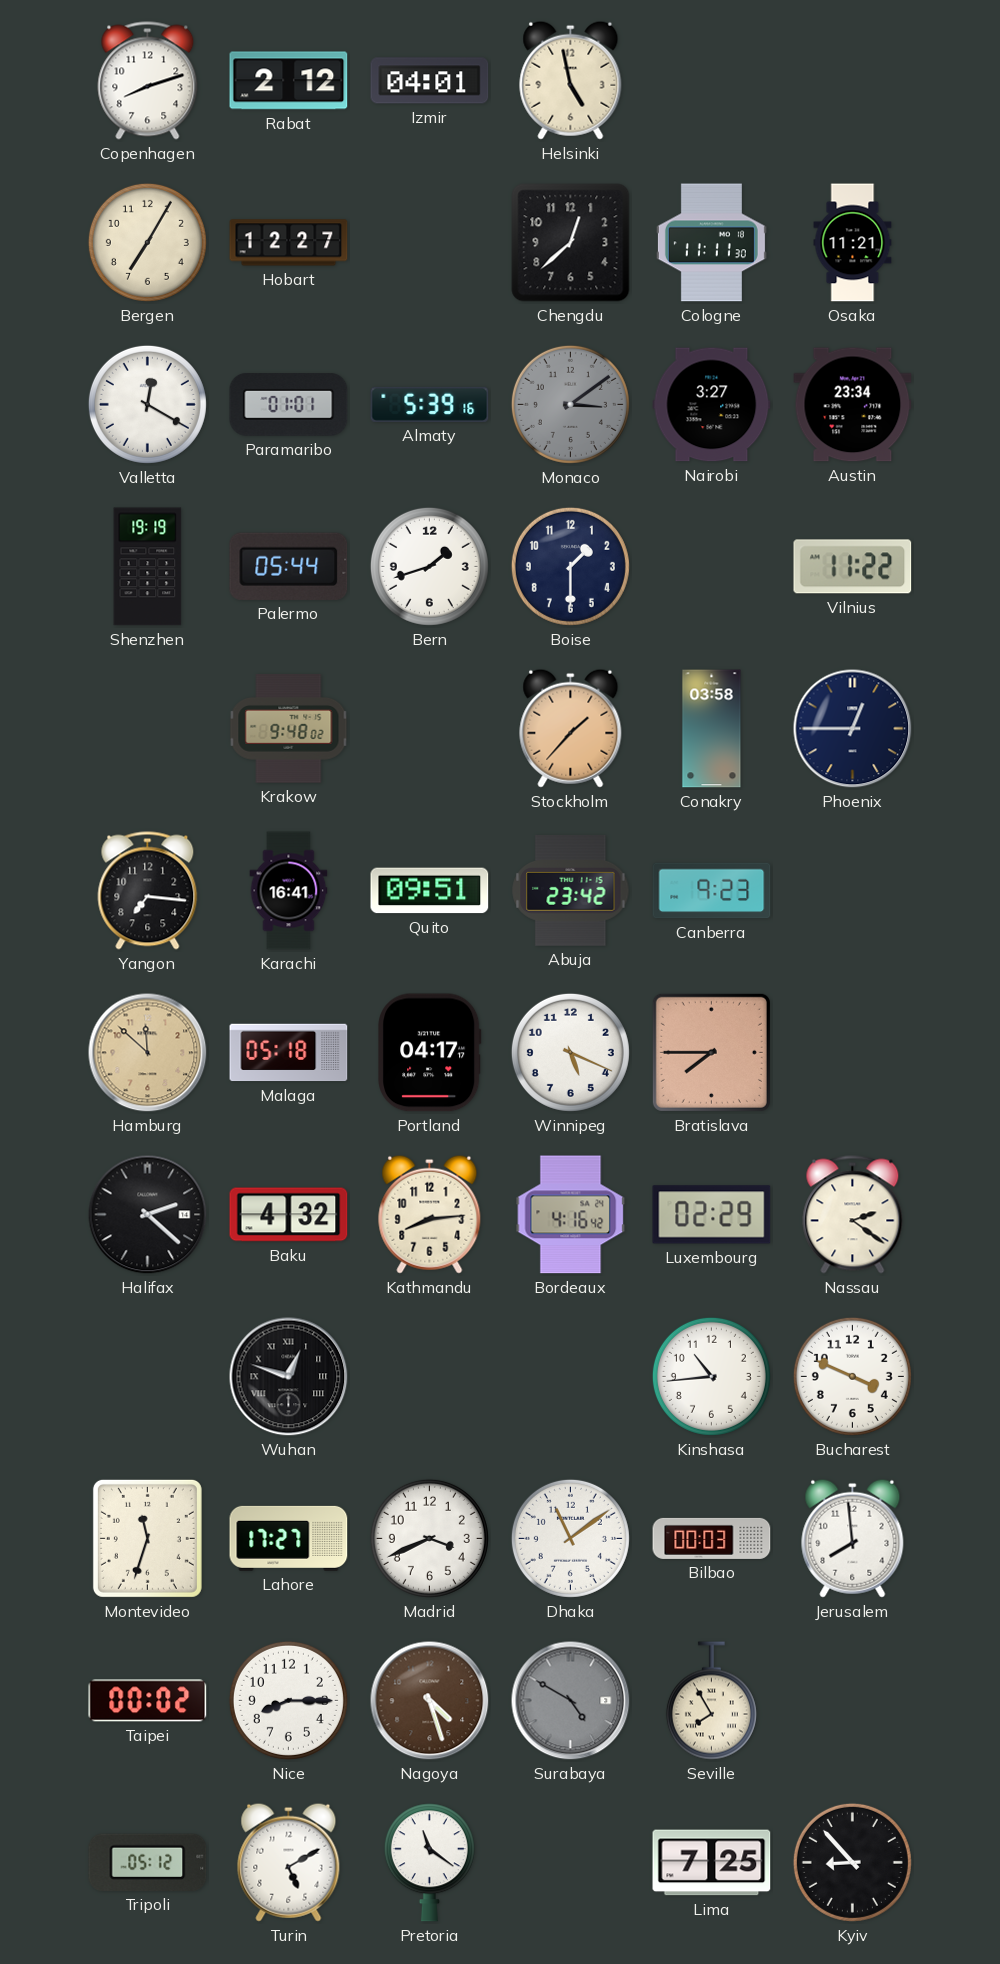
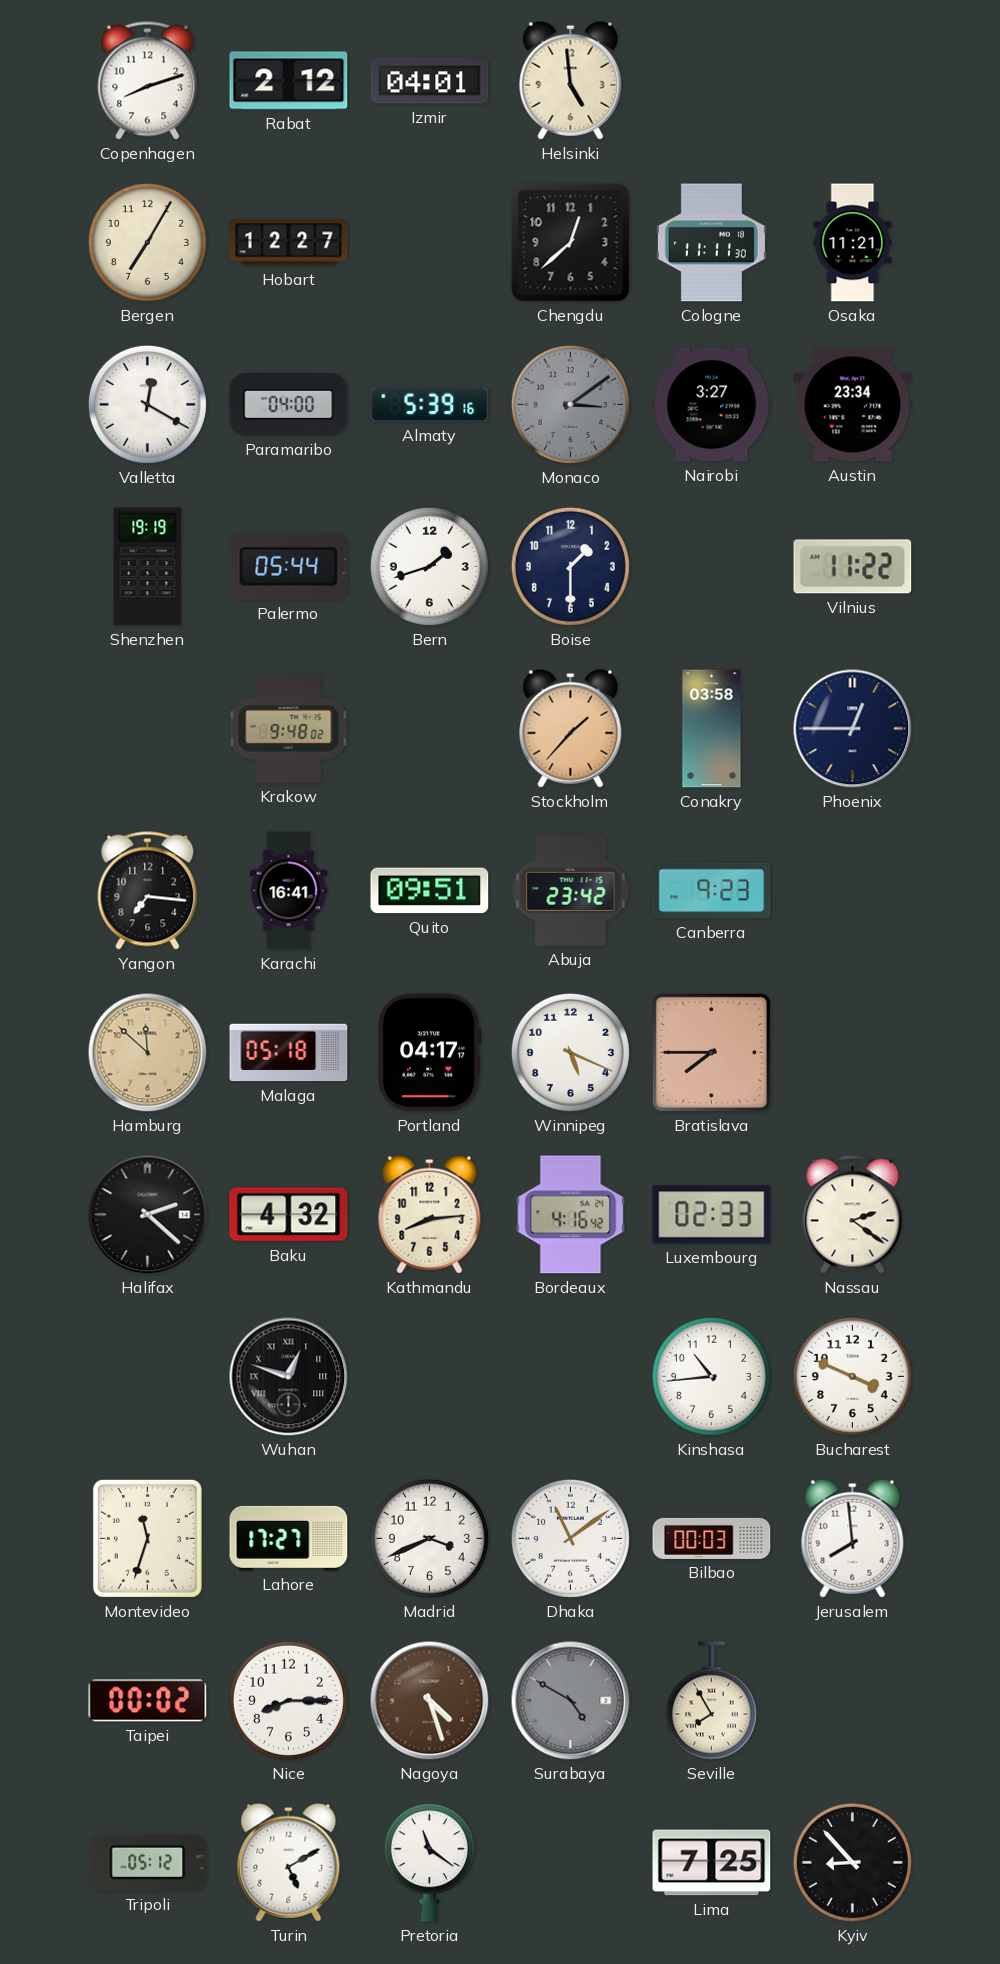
Helsinki: 4:58 -> 4:59 (571, 80)
Paramaribo: 01:01 -> 04:00 (289, 405)
Luxembourg: 02:29 -> 02:33 (712, 1215)
